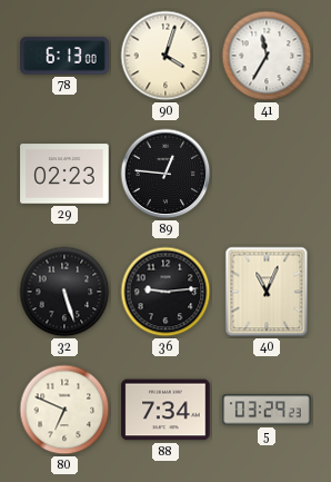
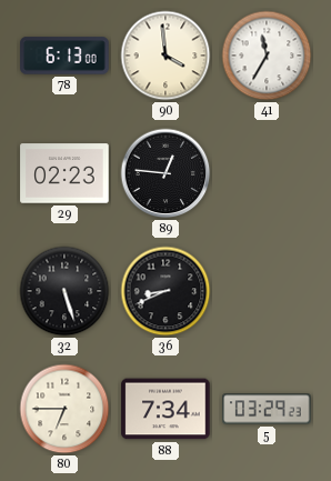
90: 4:03 -> 3:59 (165, 56)
36: 9:14 -> 8:41 (165, 291)
40: 11:04 -> none (267, 292)
80: 6:49 -> 6:45 (64, 409)
